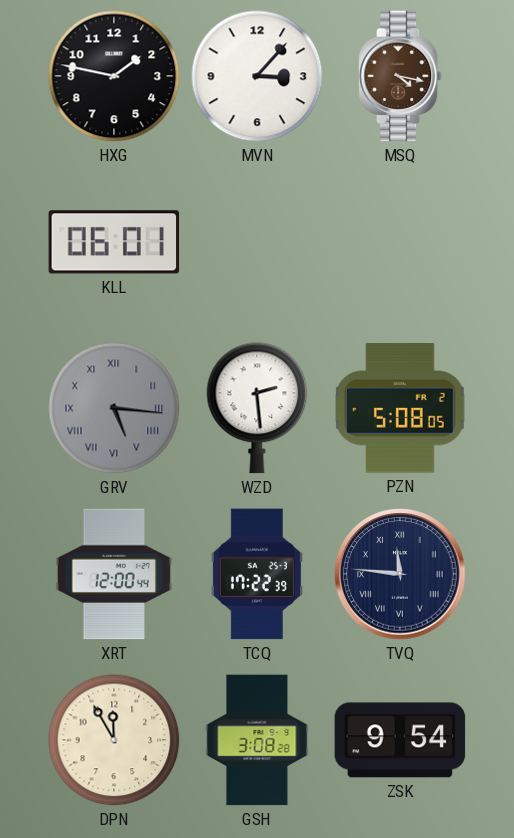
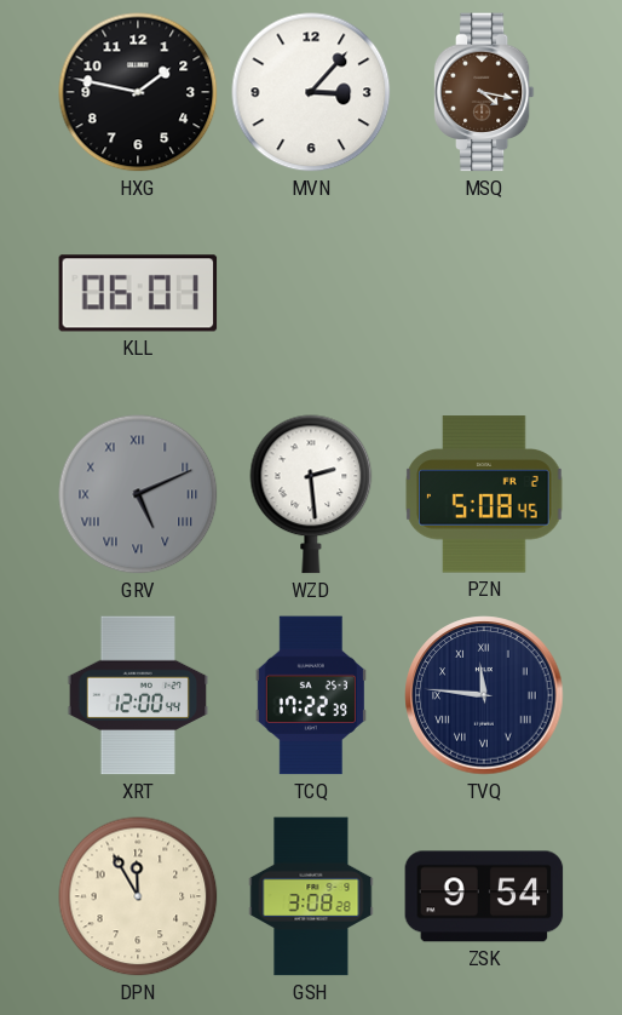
GRV: 5:16 -> 5:11 (138, 494)
PZN: 5:08:05 -> 5:08:45 (484, 494)
